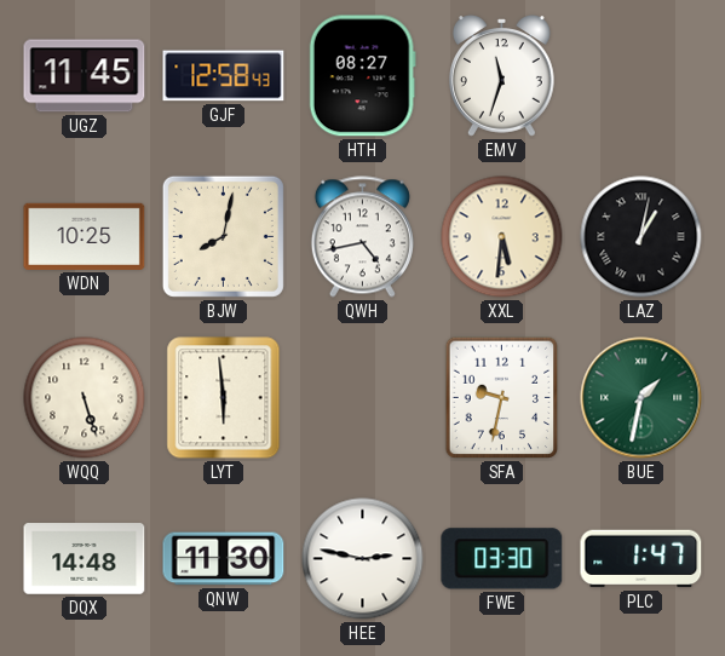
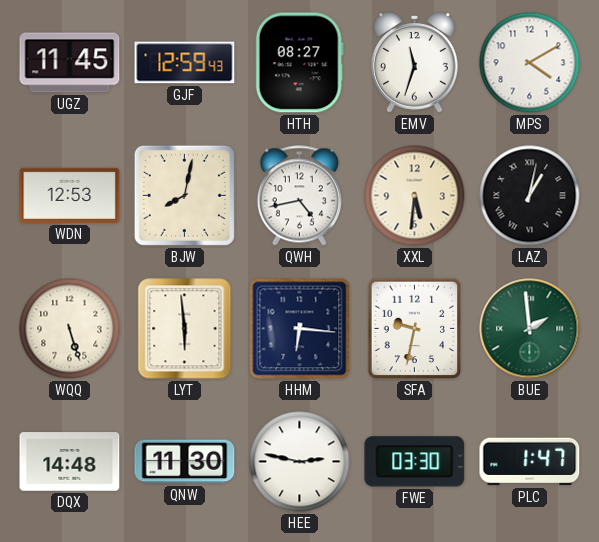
GJF: 12:58 -> 12:59 (185, 63)
MPS: none -> 4:10 (530, 63)
WDN: 10:25 -> 12:53 (70, 195)
HHM: none -> 6:16 (300, 329)
BUE: 1:32 -> 1:59 (530, 329)
